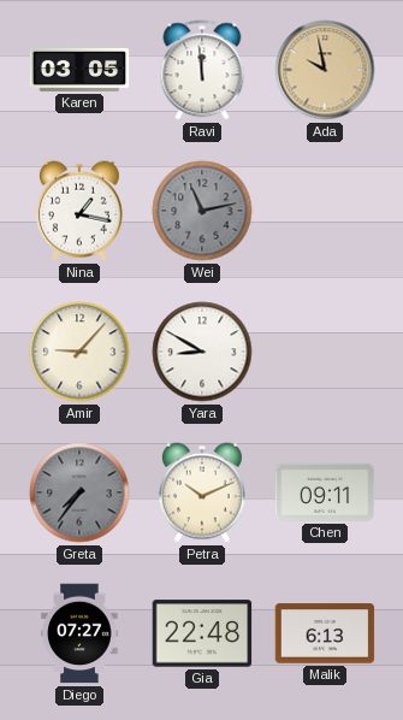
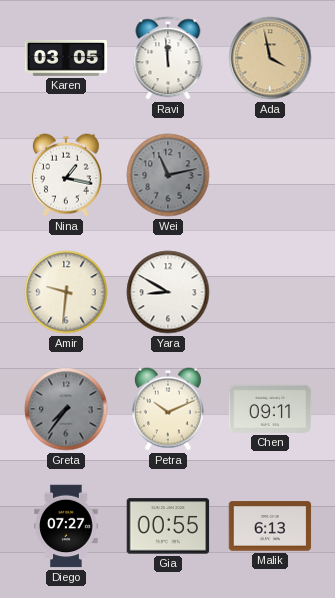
Ada: 9:58 -> 3:58 (270, 58)
Amir: 9:07 -> 9:31 (66, 292)
Gia: 22:48 -> 00:55 (168, 526)
